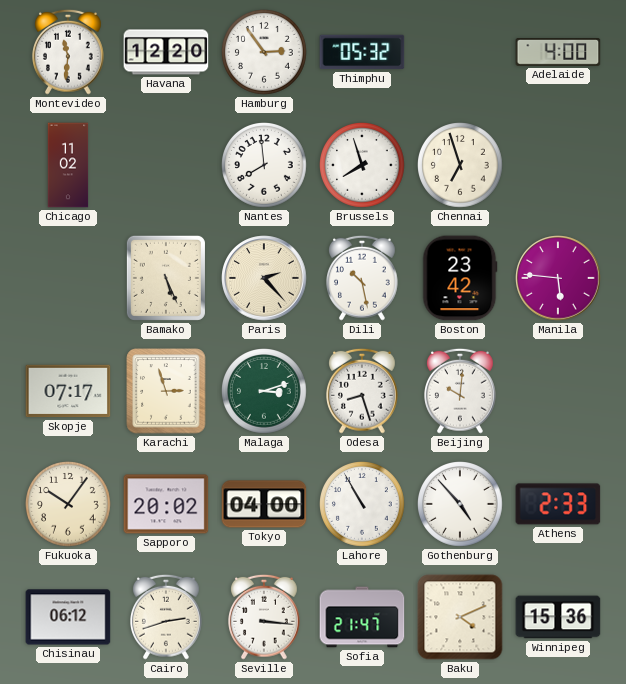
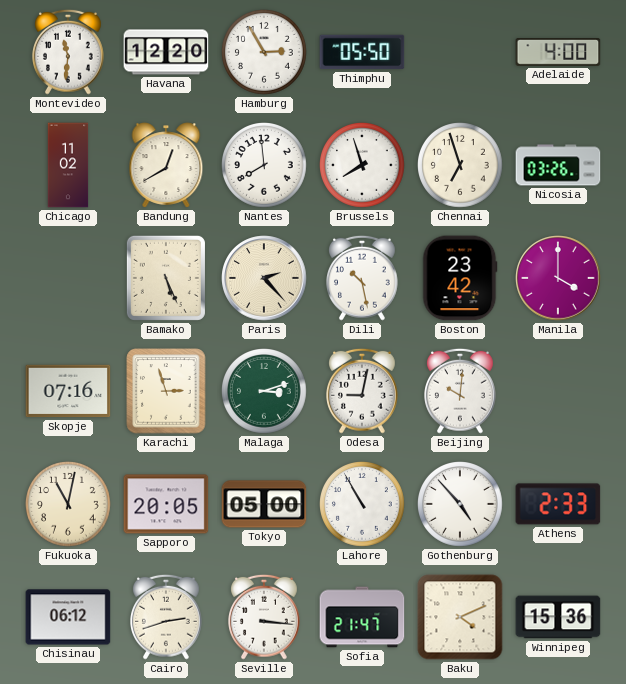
Hamburg: 2:54 -> 2:55 (265, 53)
Thimphu: 05:32 -> 05:50 (362, 52)
Bandung: none -> 12:40 (166, 165)
Nicosia: none -> 03:26 (558, 165)
Manila: 5:46 -> 4:00 (558, 278)
Skopje: 07:17 -> 07:16 (68, 391)
Odesa: 8:27 -> 9:02 (363, 391)
Fukuoka: 10:06 -> 11:02 (69, 505)
Sapporo: 20:02 -> 20:05 (166, 504)
Tokyo: 04:00 -> 05:00 (264, 504)
